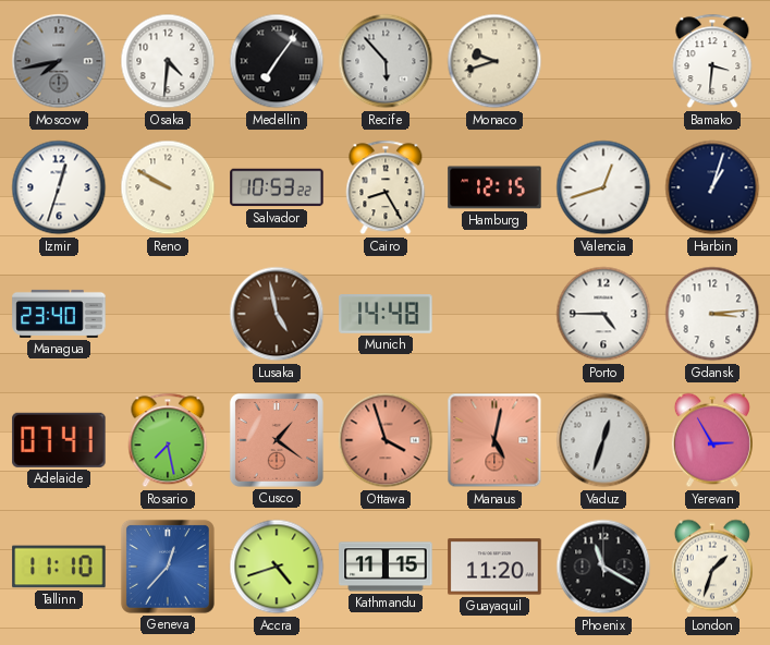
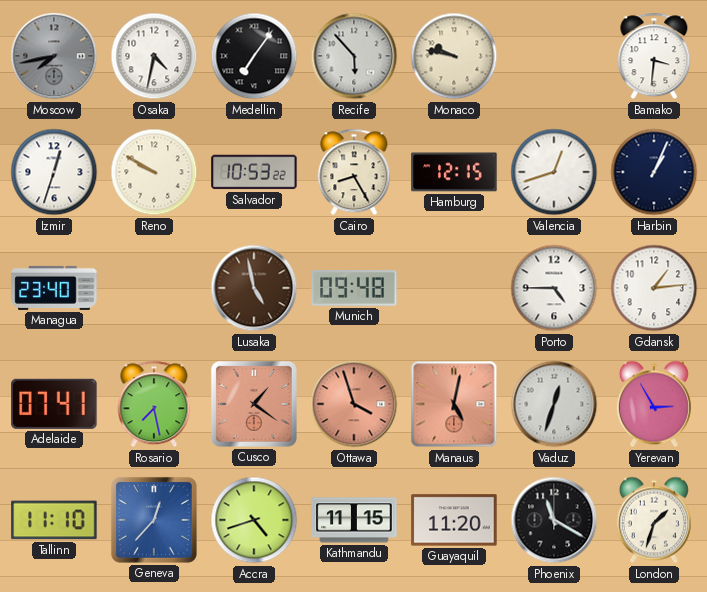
Osaka: 4:31 -> 4:32 (154, 56)
Monaco: 9:42 -> 9:47 (454, 56)
Harbin: 1:03 -> 1:04 (654, 172)
Munich: 14:48 -> 09:48 (354, 289)
Gdansk: 3:14 -> 1:14 (654, 288)
